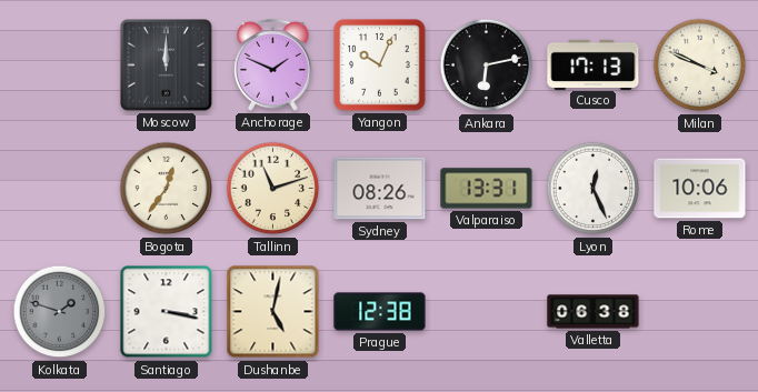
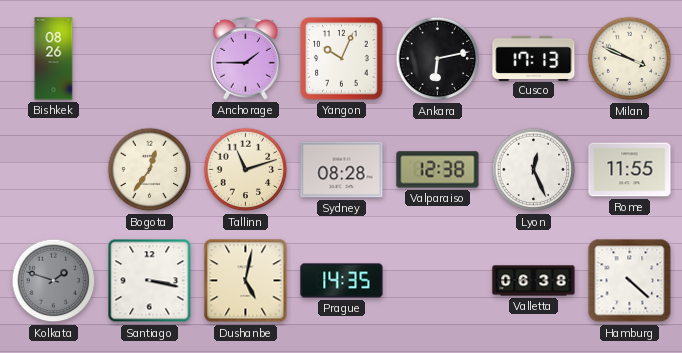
Bishkek: none -> 08:26 (54, 59)
Moscow: 12:00 -> none (167, 66)
Anchorage: 1:49 -> 1:45 (246, 58)
Sydney: 08:26 -> 08:28 (342, 170)
Valparaiso: 13:31 -> 12:38 (438, 170)
Rome: 10:06 -> 11:55 (630, 170)
Prague: 12:38 -> 14:35 (342, 281)
Hamburg: none -> 4:22 (630, 281)
